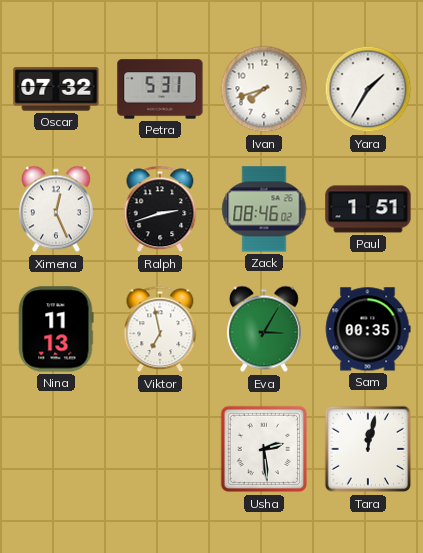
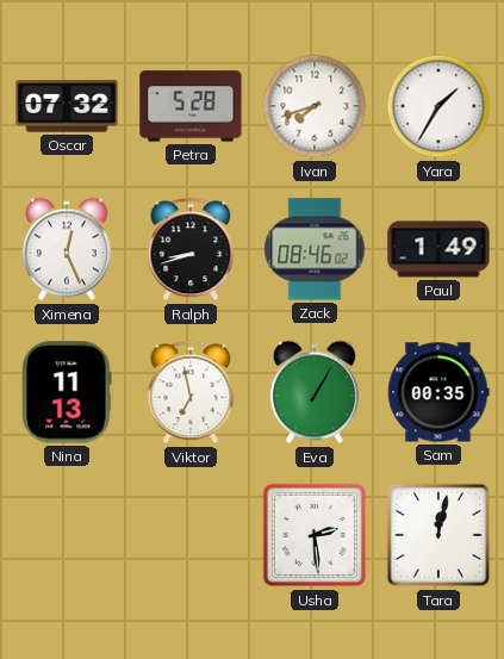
Petra: 5:31 -> 5:28 (191, 106)
Ralph: 2:42 -> 8:42 (191, 249)
Paul: 1:51 -> 1:49 (438, 249)
Eva: 3:05 -> 1:05 (315, 392)
